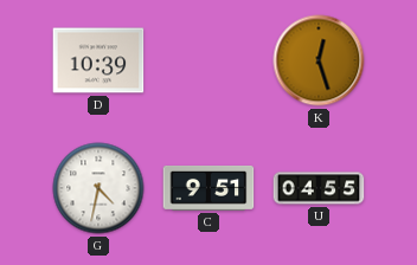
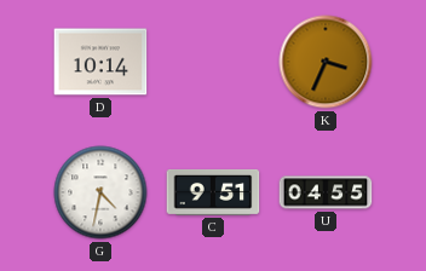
D: 10:39 -> 10:14 (100, 62)
K: 12:27 -> 3:34 (326, 62)
